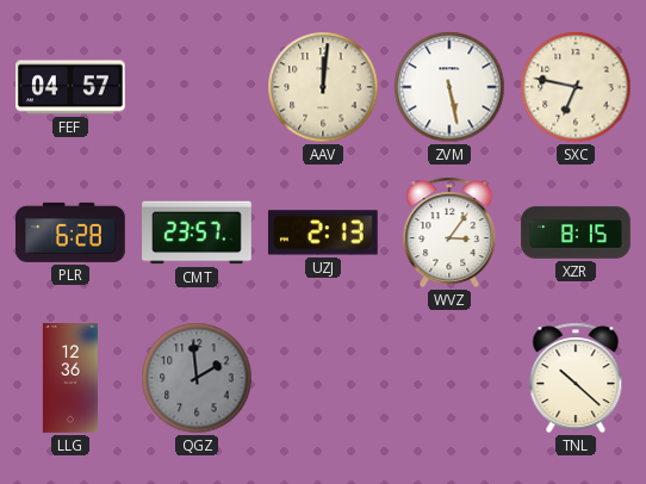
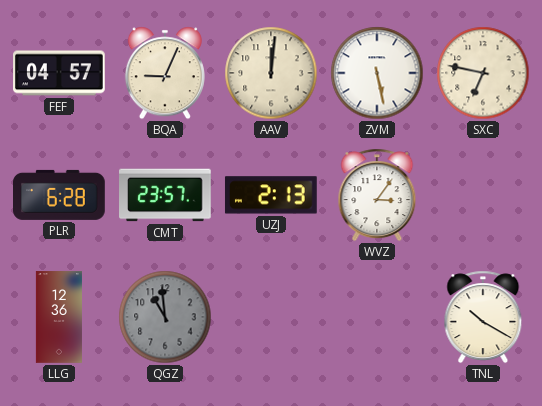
BQA: none -> 9:04 (165, 73)
XZR: 8:15 -> none (576, 232)
QGZ: 1:59 -> 10:59 (165, 317)
TNL: 10:22 -> 10:20 (483, 317)
